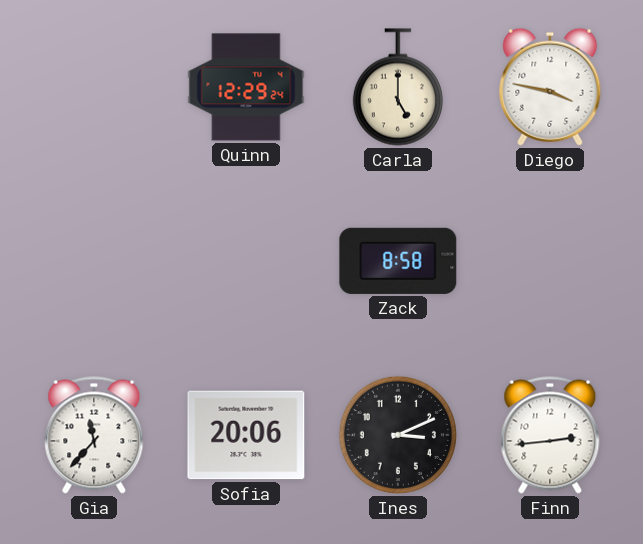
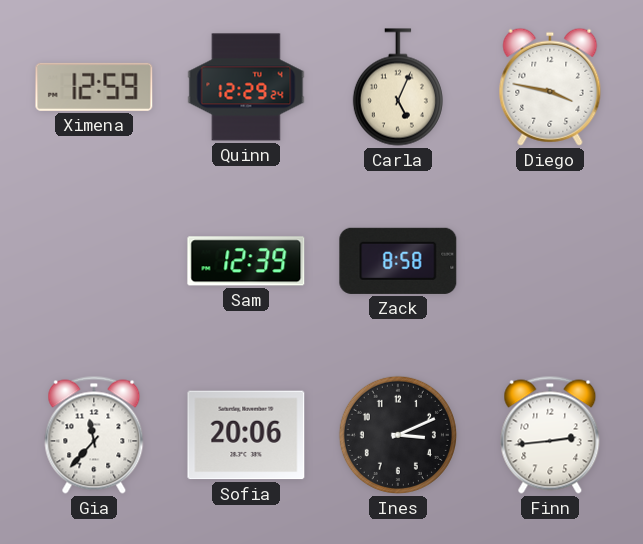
Ximena: none -> 12:59 (94, 87)
Carla: 5:00 -> 5:04 (398, 87)
Sam: none -> 12:39 (246, 261)
